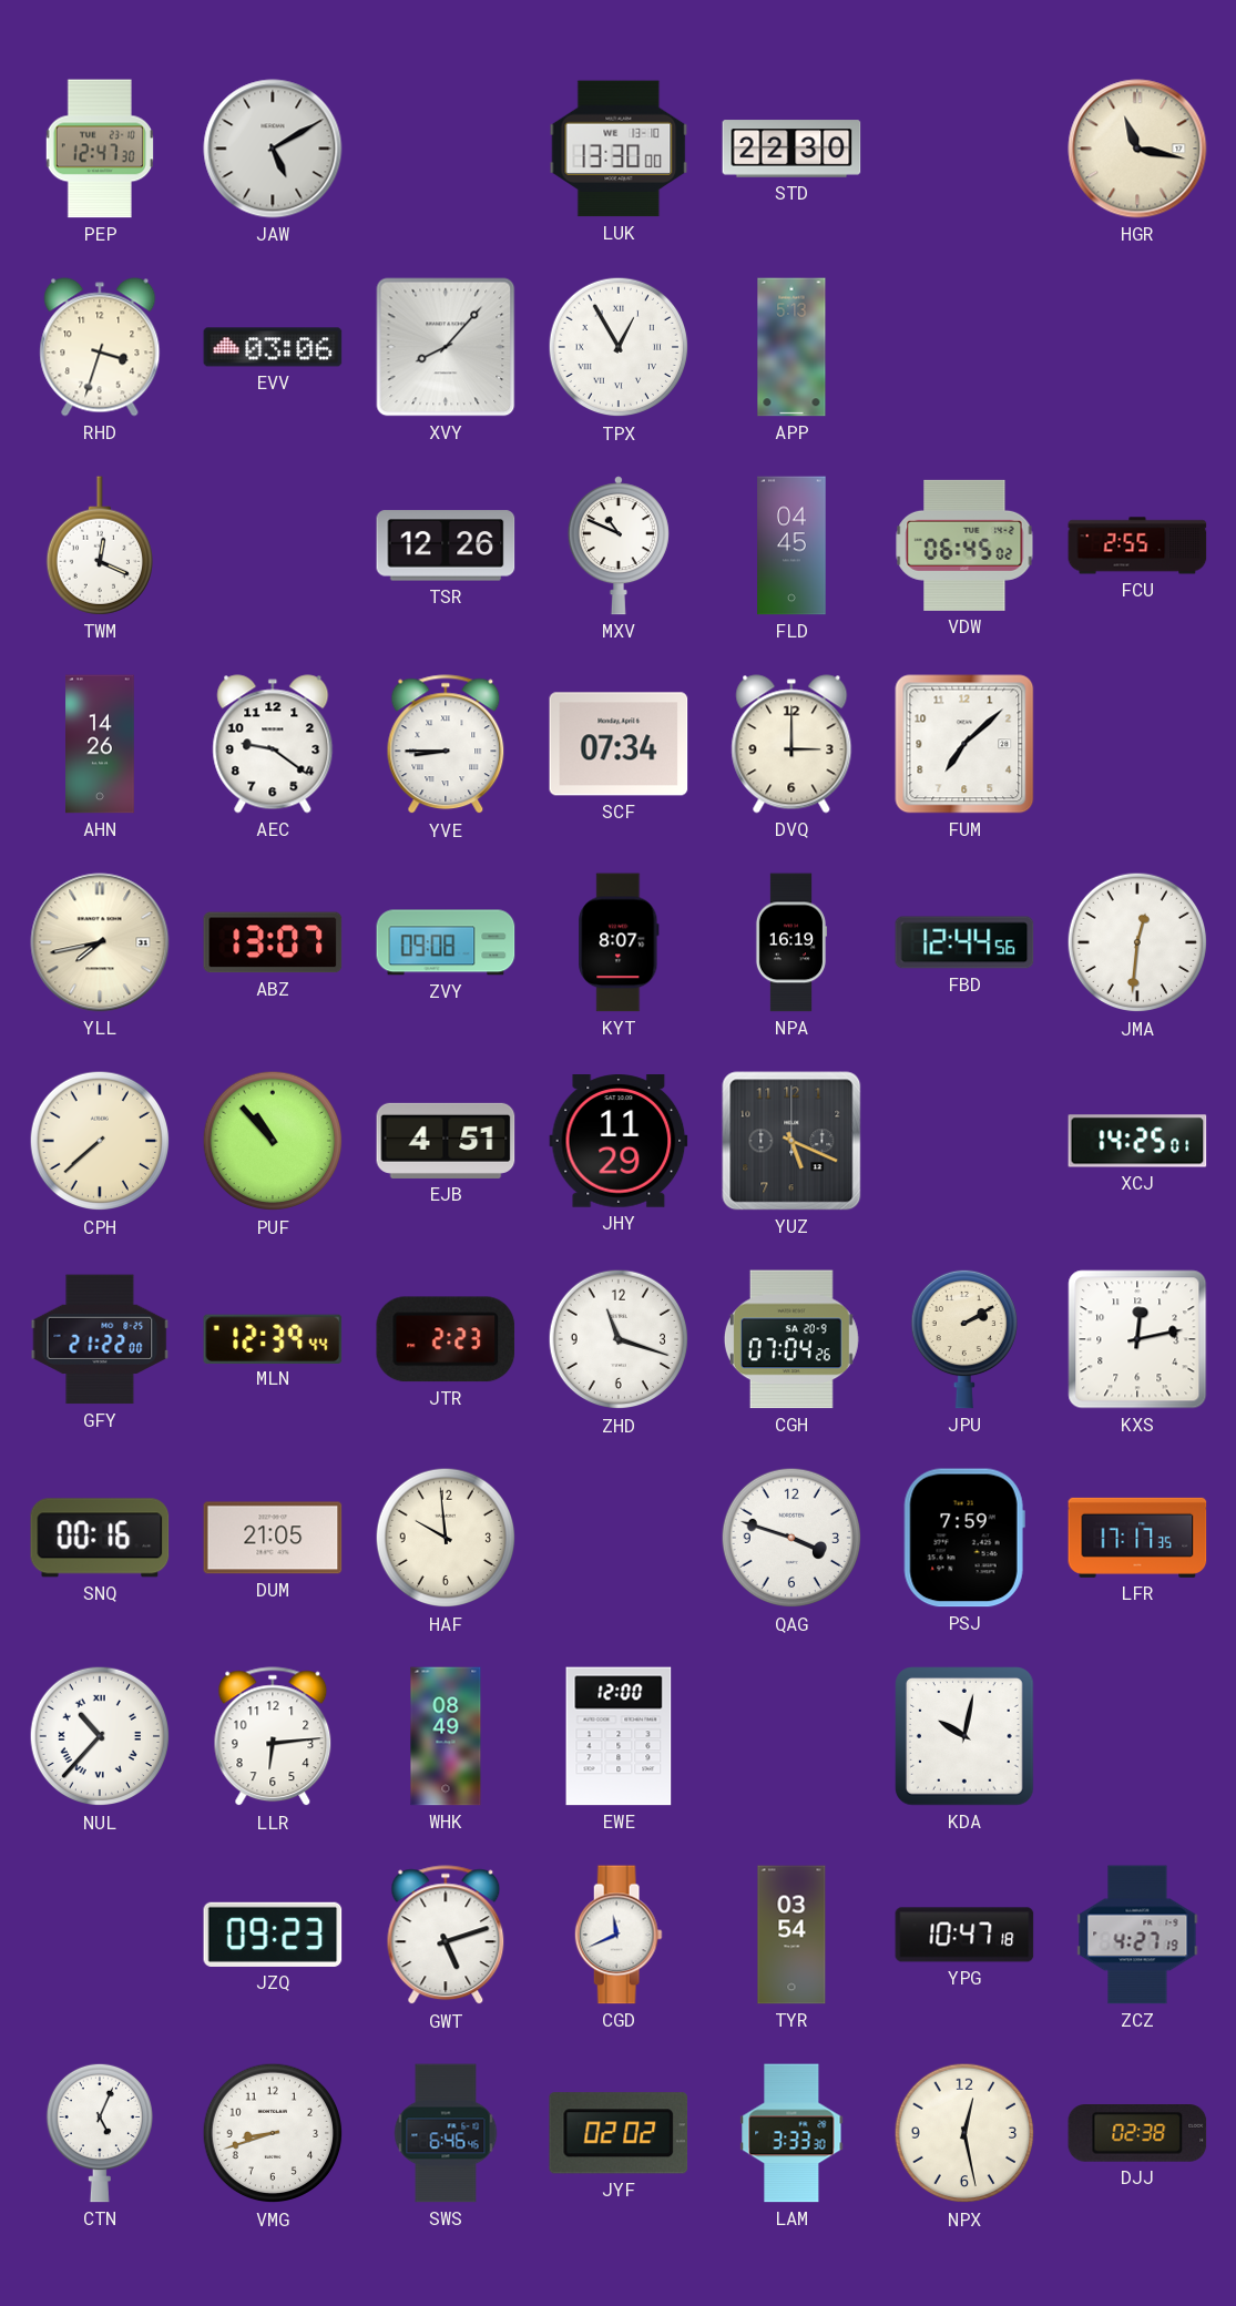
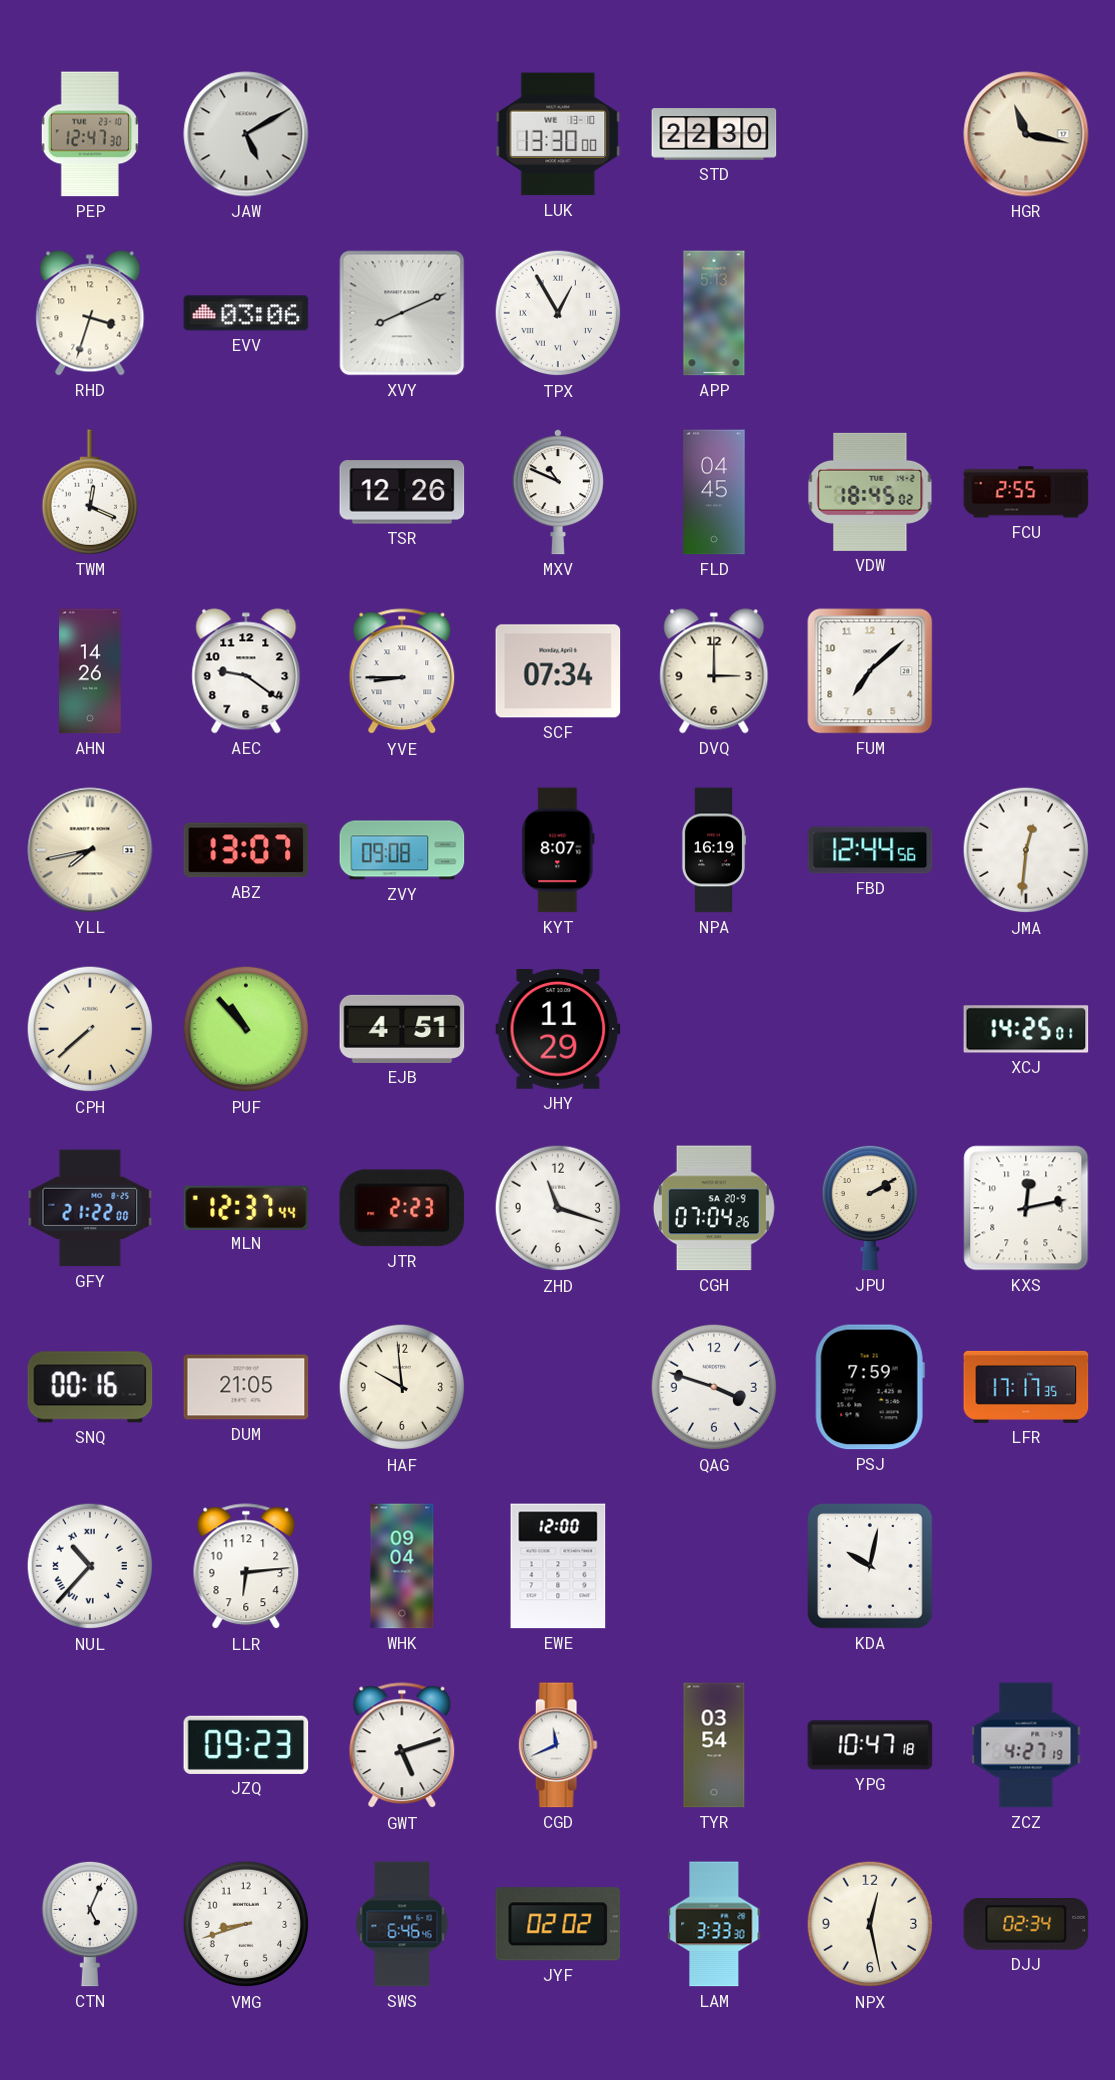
XVY: 8:07 -> 8:11 (402, 313)
VDW: 06:45 -> 18:45 (870, 492)
YUZ: 5:19 -> none (791, 1141)
MLN: 12:39 -> 12:37 (246, 1207)
WHK: 08:49 -> 09:04 (402, 1566)
DJJ: 02:38 -> 02:34 (1026, 1925)
